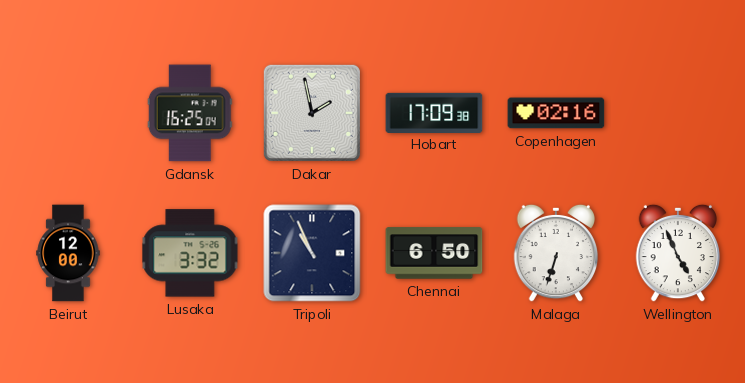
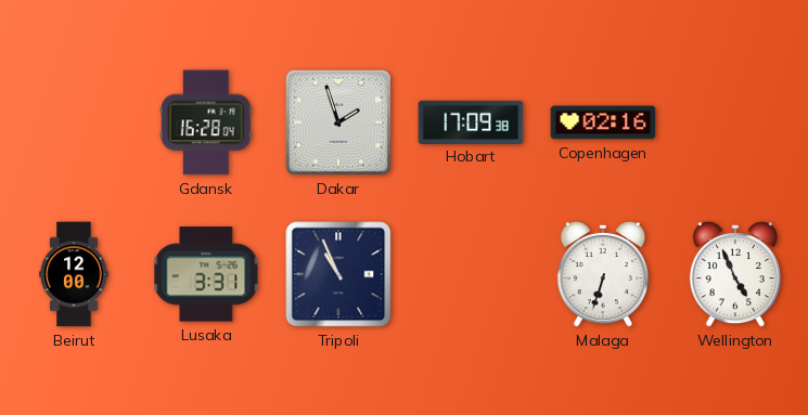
Gdansk: 16:25 -> 16:28 (206, 122)
Dakar: 1:58 -> 1:57 (338, 122)
Lusaka: 3:32 -> 3:31 (206, 274)
Chennai: 6:50 -> none (434, 253)
